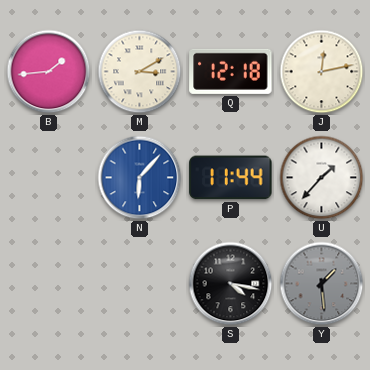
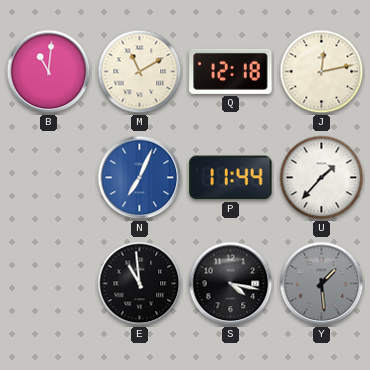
B: 1:44 -> 11:01 (49, 72)
M: 3:10 -> 11:10 (140, 72)
N: 6:07 -> 7:04 (140, 178)
E: none -> 10:59 (140, 284)
